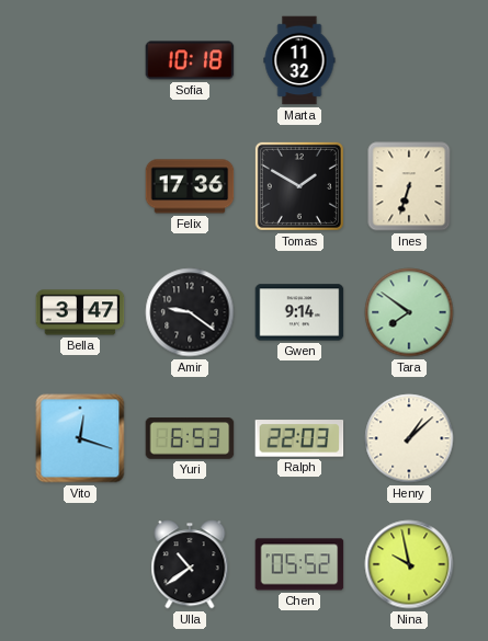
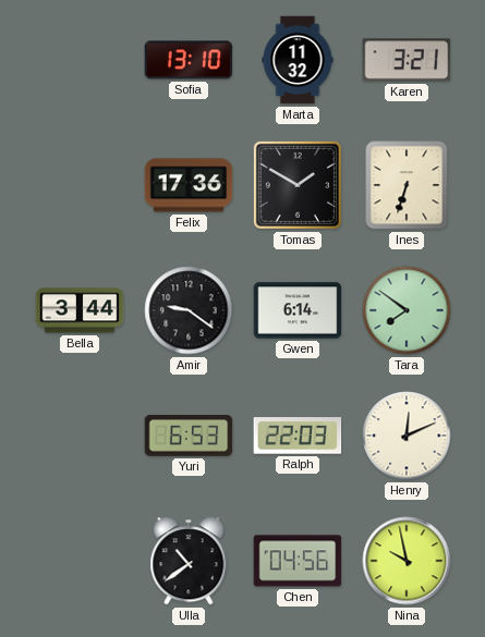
Sofia: 10:18 -> 13:10 (189, 60)
Karen: none -> 3:21 (407, 60)
Bella: 3:47 -> 3:44 (80, 310)
Gwen: 9:14 -> 6:14 (298, 310)
Vito: 12:18 -> none (80, 438)
Henry: 1:08 -> 12:11 (407, 436)
Chen: 05:52 -> 04:56 (298, 561)
